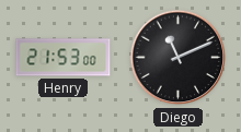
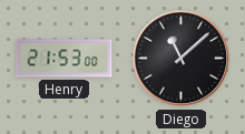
Diego: 11:11 -> 11:08 (182, 59)
